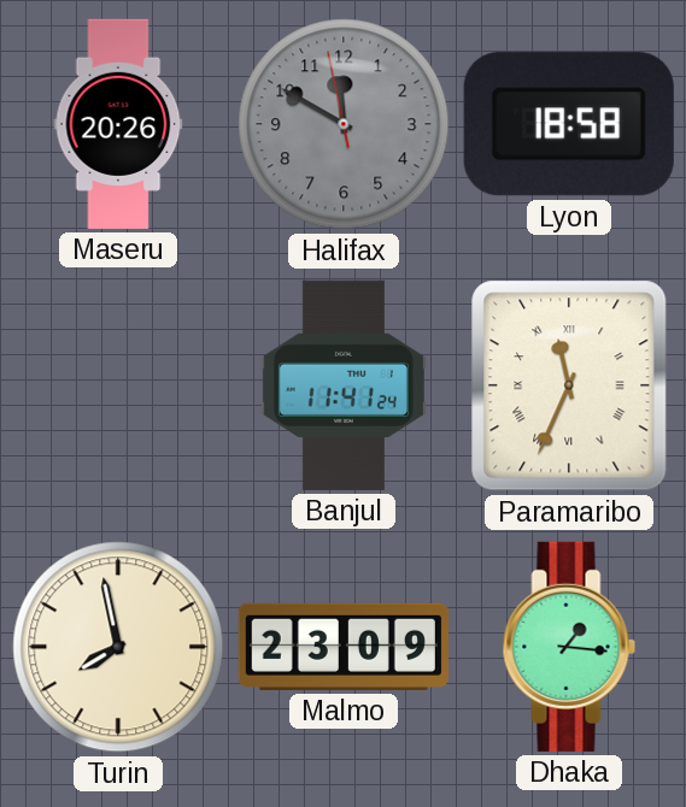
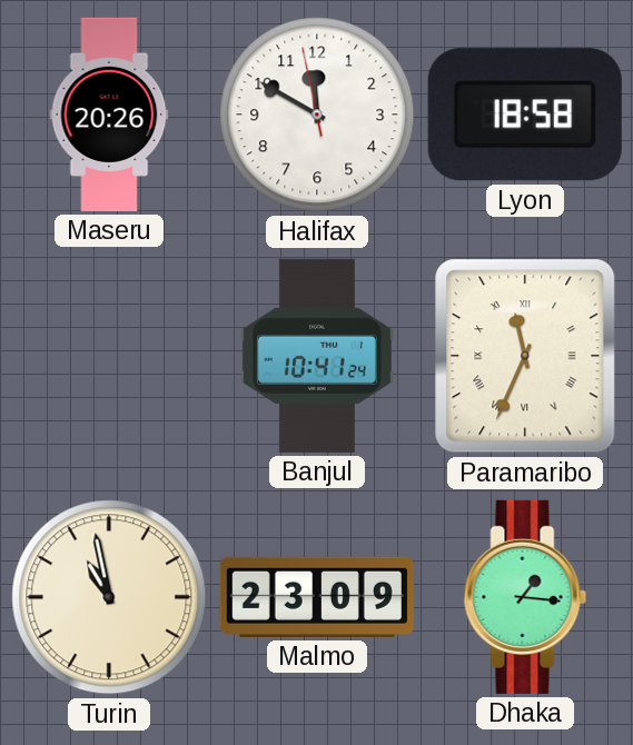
Halifax dial: grey -> white (317, 115)
Banjul: 11:41 -> 10:41 (317, 356)
Turin: 7:58 -> 10:58 (109, 597)
